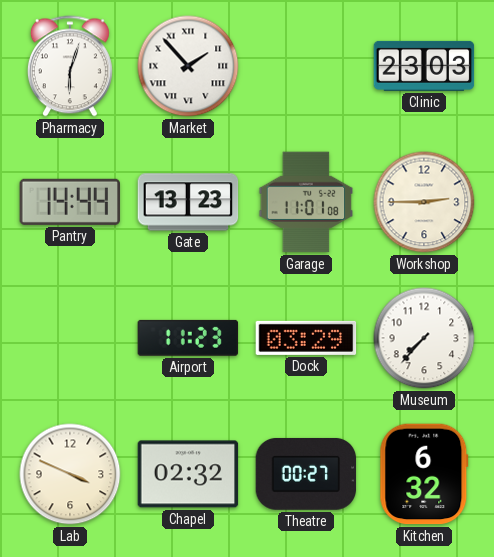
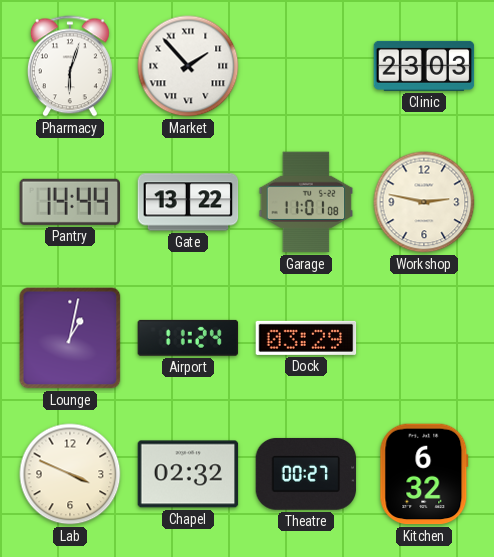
Gate: 13:23 -> 13:22 (188, 202)
Workshop: 2:45 -> 2:47 (424, 202)
Lounge: none -> 1:02 (70, 338)
Airport: 11:23 -> 11:24 (188, 338)
Museum: 7:37 -> none (424, 338)
